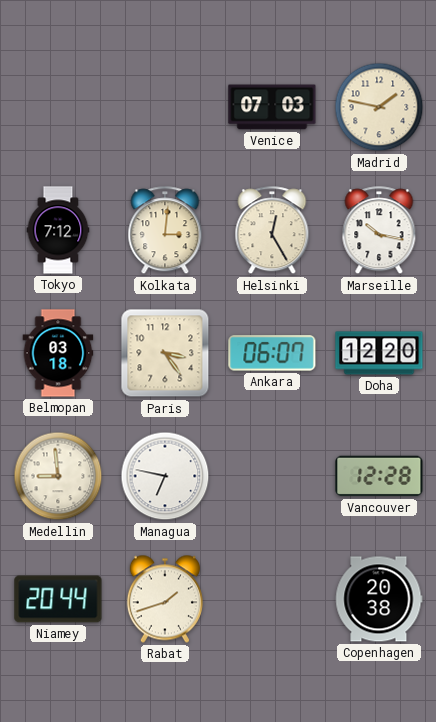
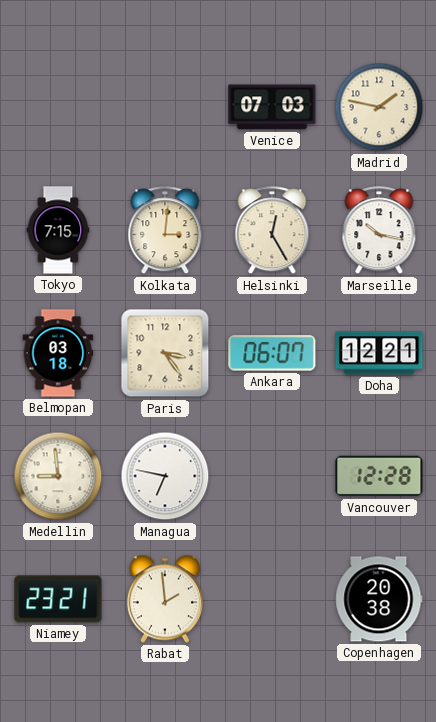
Tokyo: 7:12 -> 7:15 (58, 230)
Doha: 12:20 -> 12:21 (379, 353)
Niamey: 20:44 -> 23:21 (58, 599)
Rabat: 1:42 -> 1:59 (165, 599)
